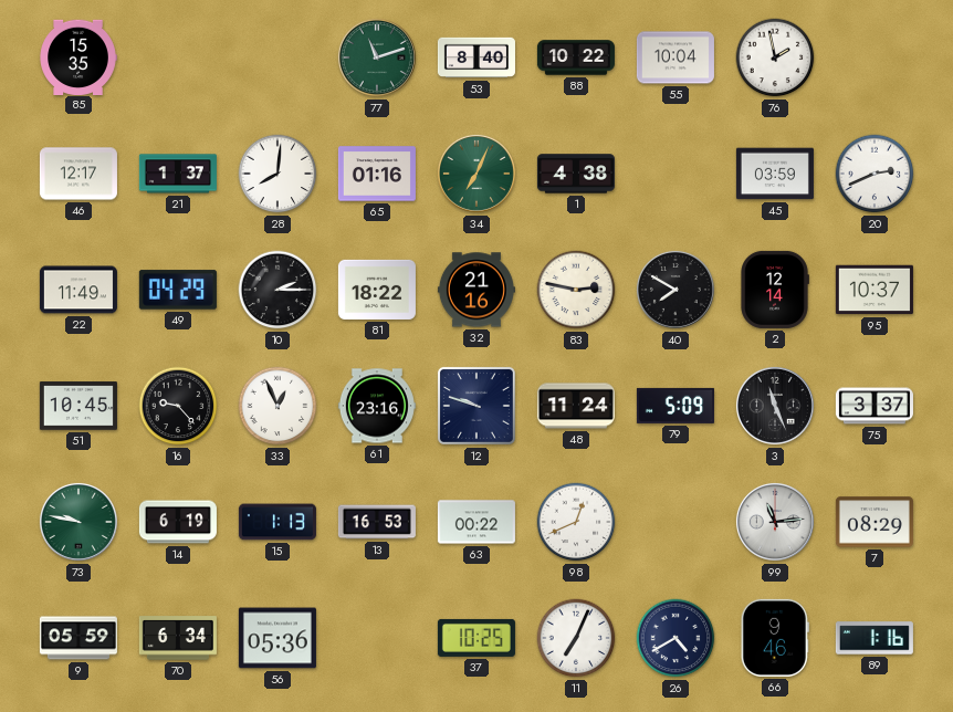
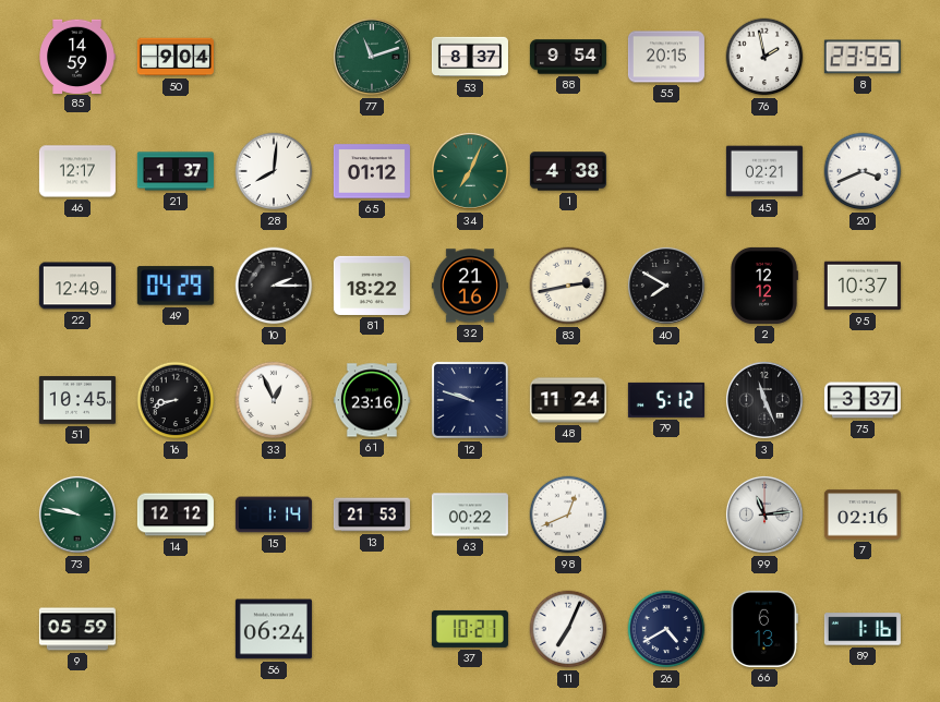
85: 15:35 -> 14:59 (77, 56)
50: none -> 9:04 (176, 57)
53: 8:40 -> 8:37 (470, 57)
88: 10:22 -> 9:54 (568, 57)
55: 10:04 -> 20:15 (666, 57)
8: none -> 23:55 (863, 57)
65: 01:16 -> 01:12 (372, 171)
45: 03:59 -> 02:21 (764, 171)
20: 2:41 -> 3:41 (863, 171)
22: 11:49 -> 12:49 (77, 286)
83: 2:47 -> 2:43 (568, 286)
2: 12:14 -> 12:12 (764, 286)
16: 9:23 -> 8:42 (176, 400)
79: 5:09 -> 5:12 (666, 400)
14: 6:19 -> 12:12 (176, 515)
15: 1:13 -> 1:14 (274, 515)
13: 16:53 -> 21:53 (372, 515)
7: 08:29 -> 02:16 (863, 515)
70: 6:34 -> none (178, 638)
56: 05:36 -> 06:24 (274, 629)
37: 10:25 -> 10:21 (470, 629)
66: 9:46 -> 6:13 (764, 629)
